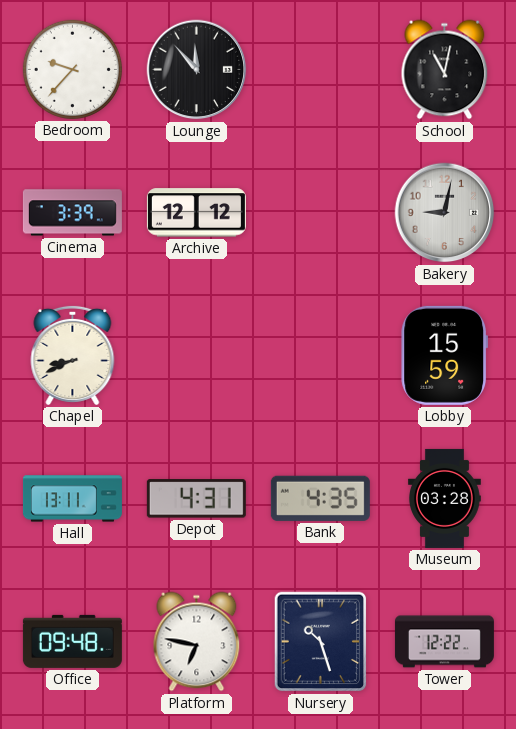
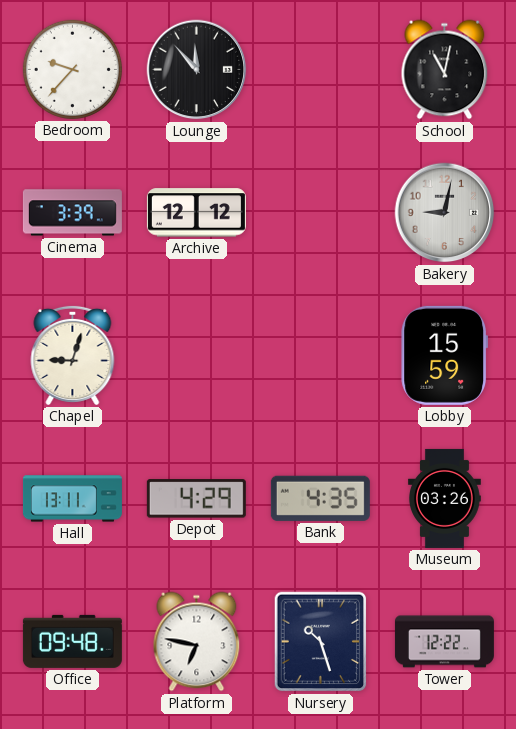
Chapel: 8:41 -> 9:03 (73, 355)
Depot: 4:31 -> 4:29 (196, 499)
Museum: 03:28 -> 03:26 (444, 498)
